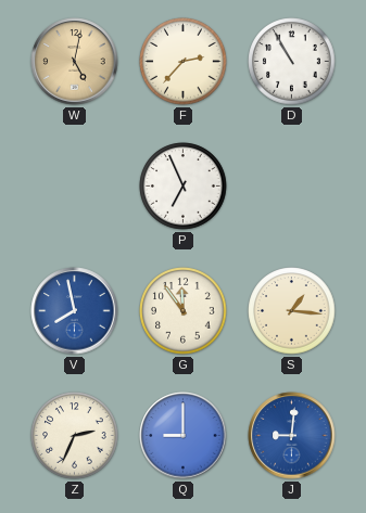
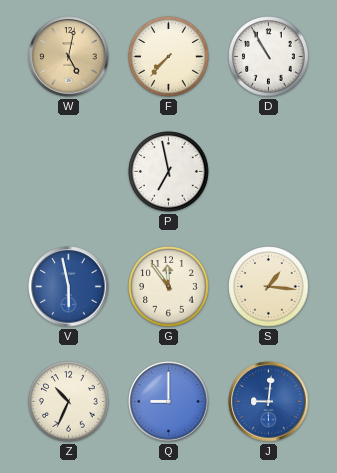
F: 2:37 -> 7:37 (169, 57)
P: 6:56 -> 6:58 (169, 172)
V: 7:58 -> 5:58 (69, 287)
Z: 2:34 -> 10:34 (69, 402)
